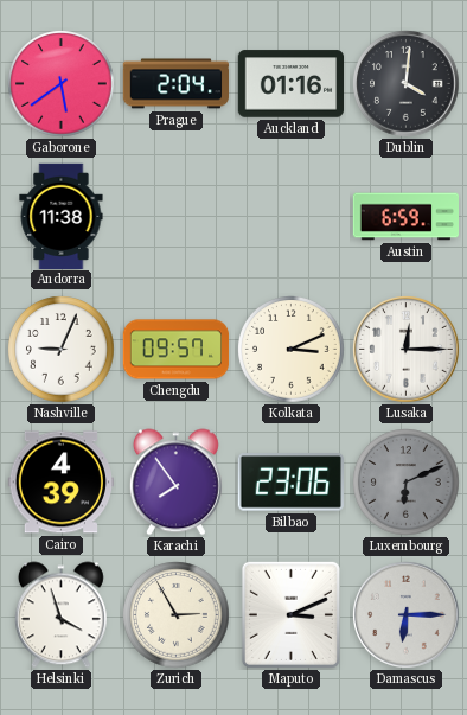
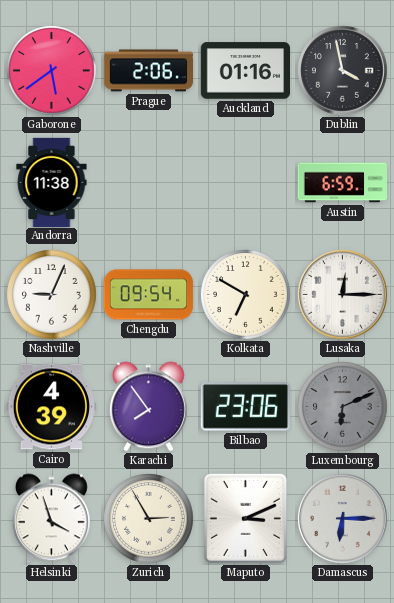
Prague: 2:04 -> 2:06 (149, 71)
Dublin: 4:01 -> 3:58 (343, 71)
Chengdu: 09:57 -> 09:54 (149, 295)
Kolkata: 3:11 -> 6:50 (246, 295)
